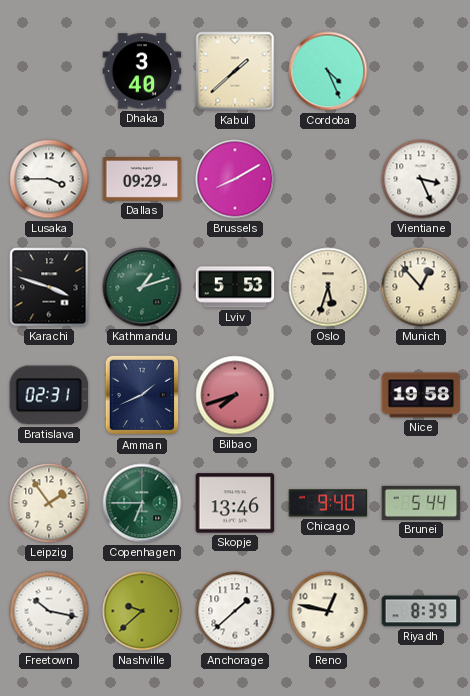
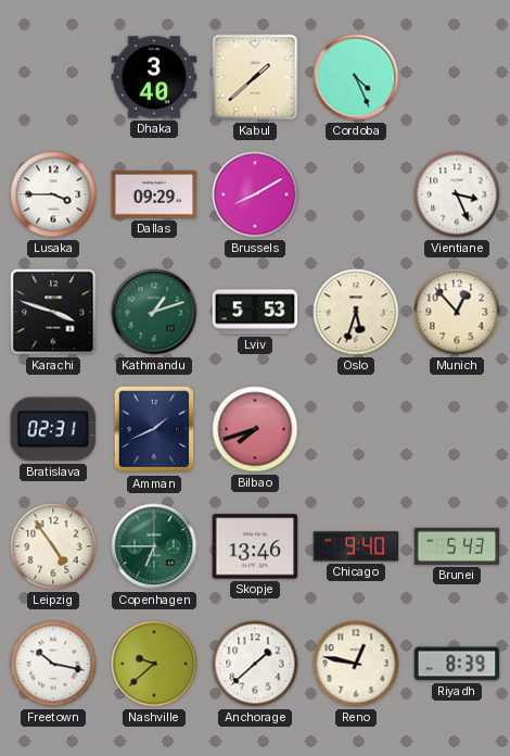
Nice: 19:58 -> none (421, 395)
Leipzig: 1:54 -> 4:54 (53, 546)
Brunei: 5:44 -> 5:43 (457, 546)
